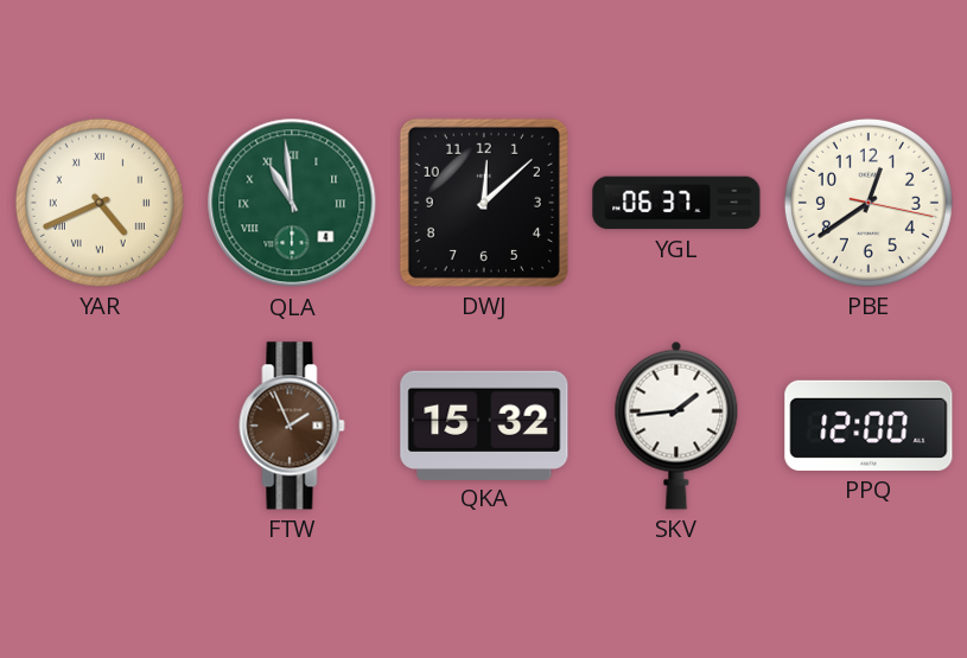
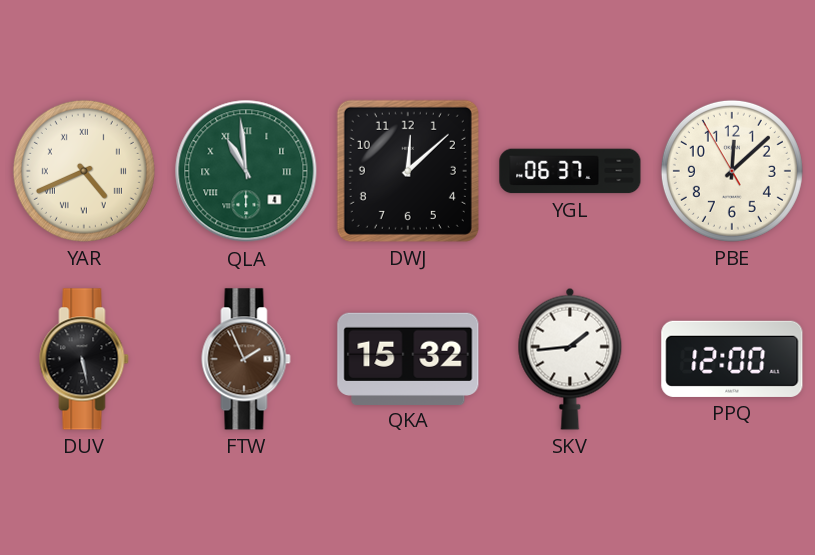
PBE: 12:39 -> 12:07 (732, 171)
DUV: none -> 5:28 (84, 359)
